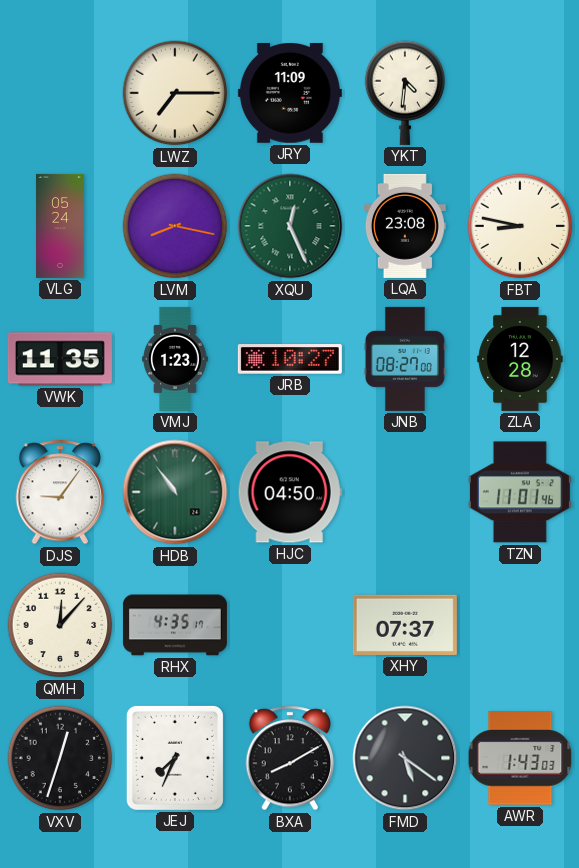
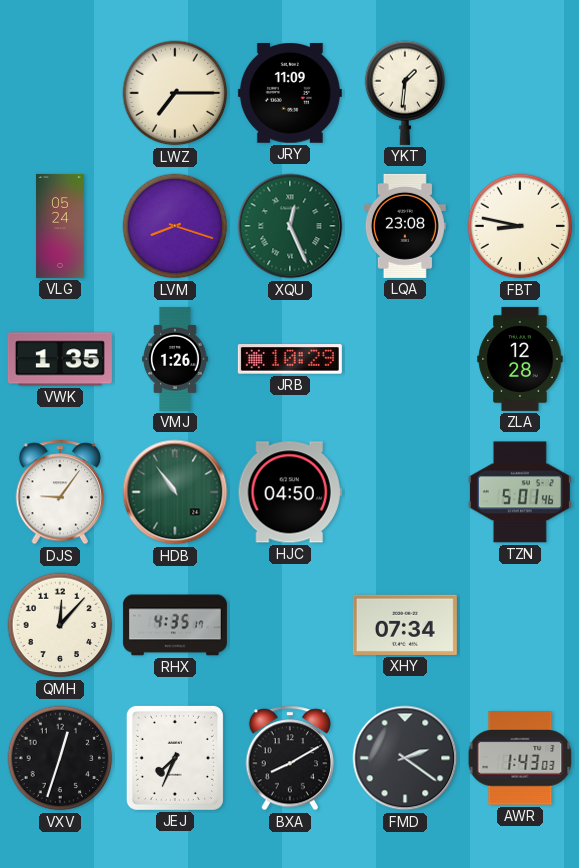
YKT: 4:31 -> 1:31 (405, 93)
LVM: 8:17 -> 8:18 (175, 226)
VWK: 11:35 -> 1:35 (60, 359)
VMJ: 1:23 -> 1:26 (175, 359)
JRB: 10:27 -> 10:29 (290, 359)
JNB: 08:27 -> none (405, 359)
TZN: 11:01 -> 5:01 (520, 492)
XHY: 07:37 -> 07:34 (405, 625)
FMD: 5:21 -> 2:21 (405, 758)
